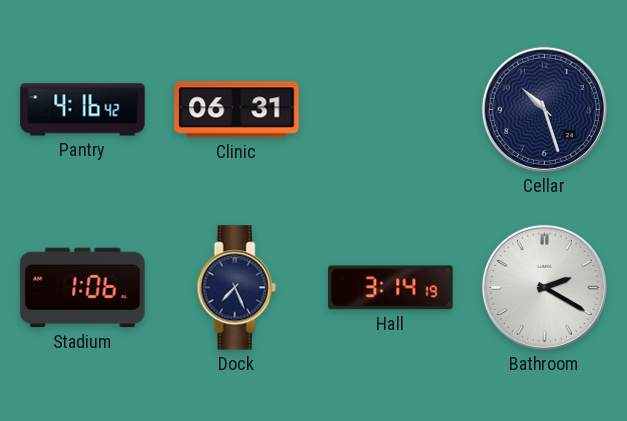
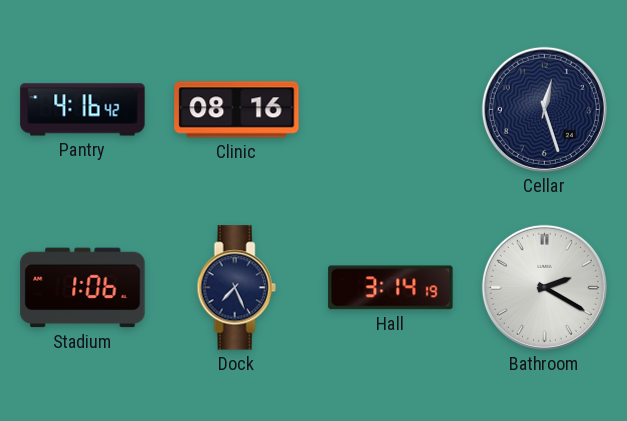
Clinic: 06:31 -> 08:16 (237, 110)
Cellar: 10:27 -> 12:27 (544, 109)
